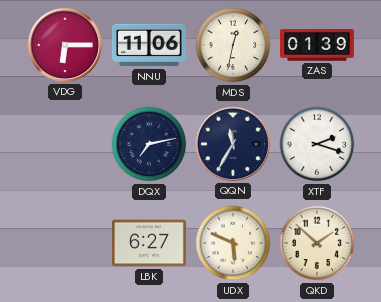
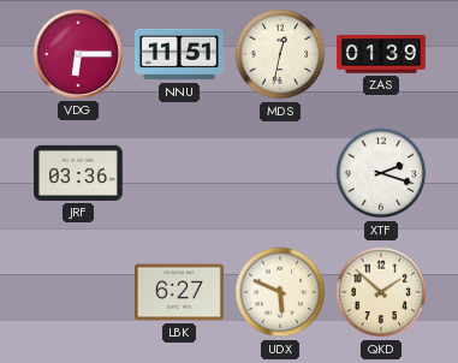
NNU: 11:06 -> 11:51 (179, 54)
JRF: none -> 03:36 (79, 173)
DQX: 7:13 -> none (149, 144)
QQN: 11:35 -> none (233, 144)
